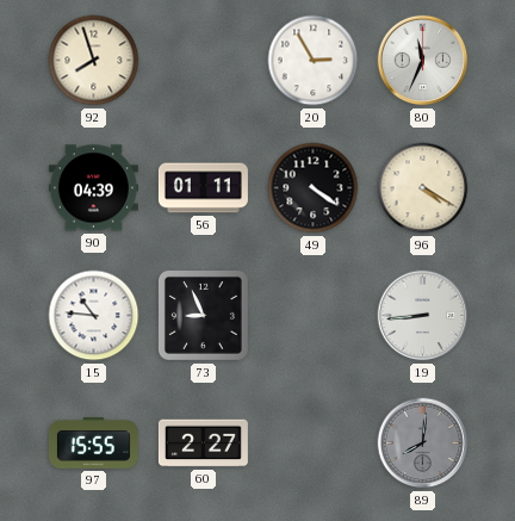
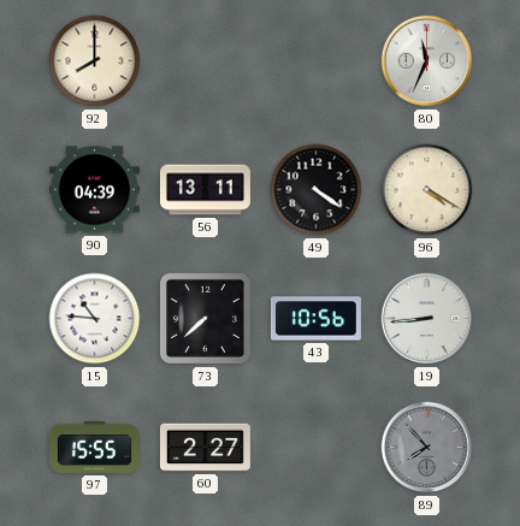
92: 7:57 -> 8:00 (95, 61)
20: 2:55 -> none (314, 61)
56: 01:11 -> 13:11 (205, 190)
73: 8:56 -> 7:38 (205, 318)
43: none -> 10:56 (315, 319)
89: 8:01 -> 7:53 (427, 448)
